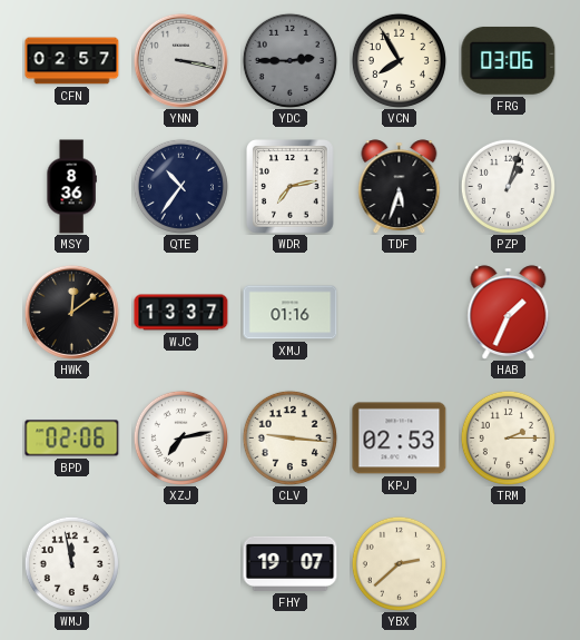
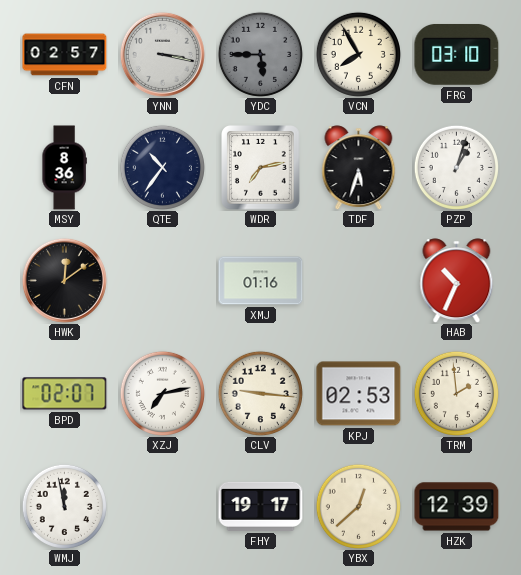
YDC: 2:45 -> 5:45 (260, 54)
FRG: 03:06 -> 03:10 (457, 54)
WJC: 13:37 -> none (181, 313)
HAB: 1:34 -> 10:34 (457, 280)
BPD: 02:06 -> 02:07 (65, 394)
TRM: 2:15 -> 1:59 (456, 393)
FHY: 19:07 -> 19:17 (261, 506)
YBX: 2:38 -> 12:38 (358, 506)
HZK: none -> 12:39 (457, 507)
